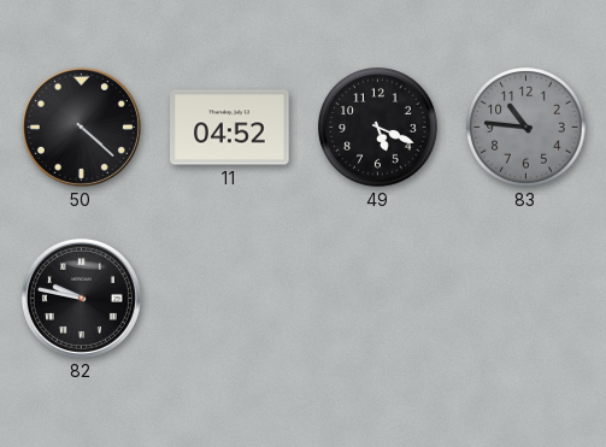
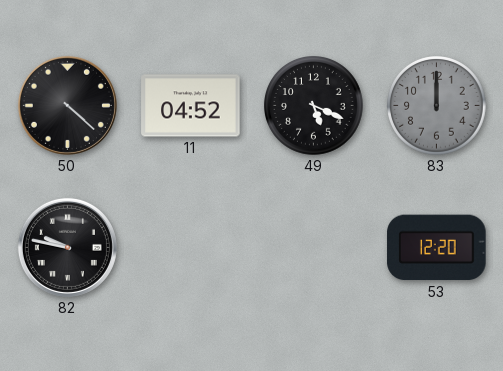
83: 10:46 -> 12:00 (437, 106)
53: none -> 12:20 (437, 248)
